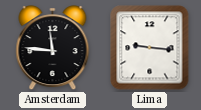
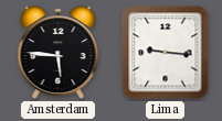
Amsterdam: 11:46 -> 5:46 (59, 53)
